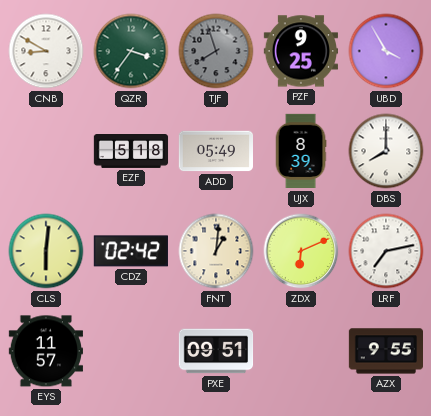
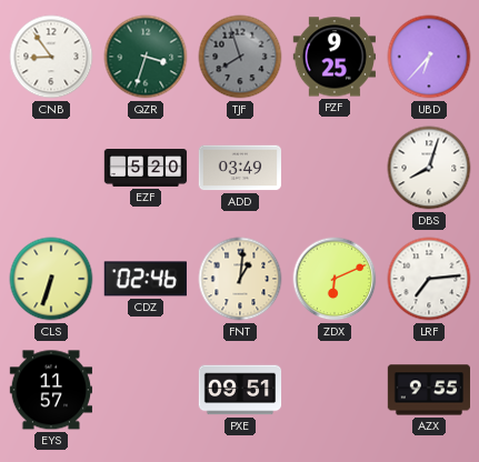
CNB: 8:50 -> 8:54 (51, 57)
QZR: 3:36 -> 3:33 (146, 57)
UBD: 3:55 -> 6:37 (429, 57)
EZF: 5:18 -> 5:20 (146, 169)
ADD: 05:49 -> 03:49 (239, 168)
UJX: 8:39 -> none (301, 151)
DBS: 8:00 -> 8:03 (429, 168)
CLS: 6:01 -> 6:33 (51, 279)
CDZ: 02:42 -> 02:46 (146, 279)
LRF: 7:13 -> 7:14 (429, 279)
